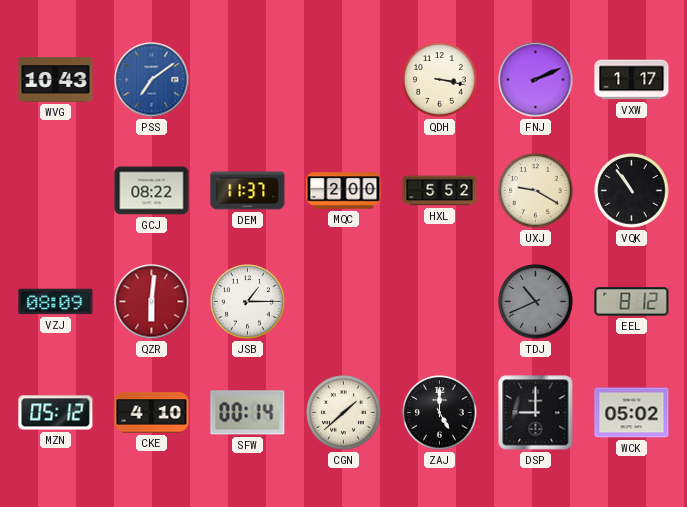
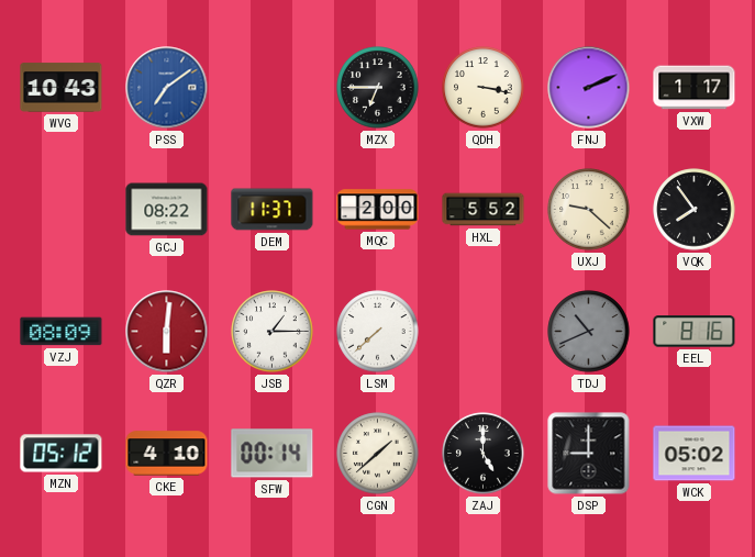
MZX: none -> 6:45 (378, 88)
UXJ: 9:20 -> 9:22 (589, 210)
VQK: 10:54 -> 7:54 (695, 210)
LSM: none -> 7:38 (378, 332)
EEL: 8:12 -> 8:16 (695, 332)
